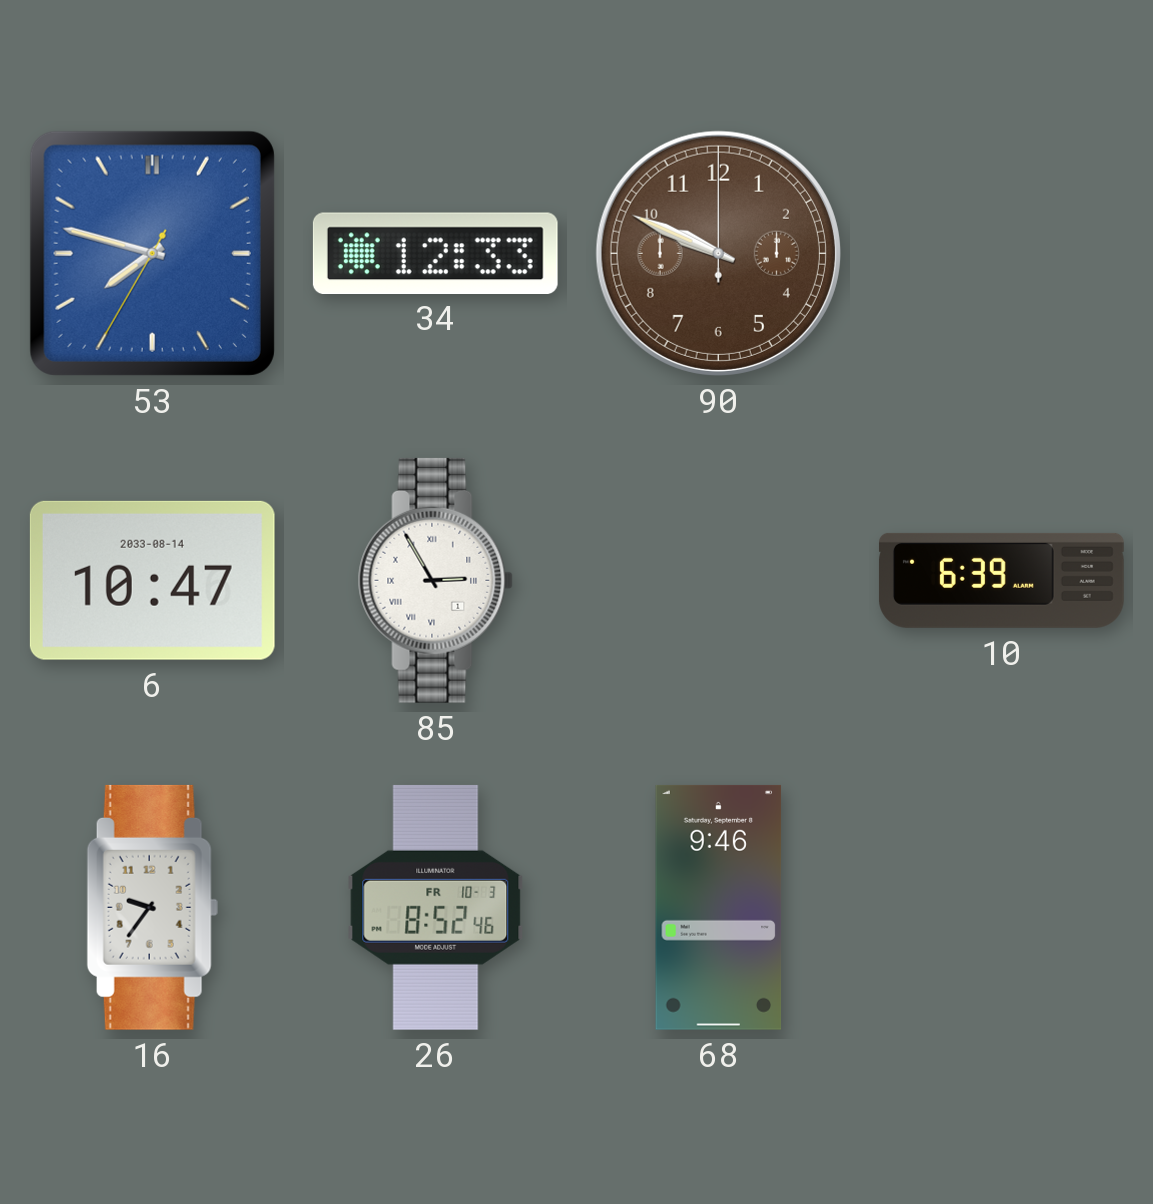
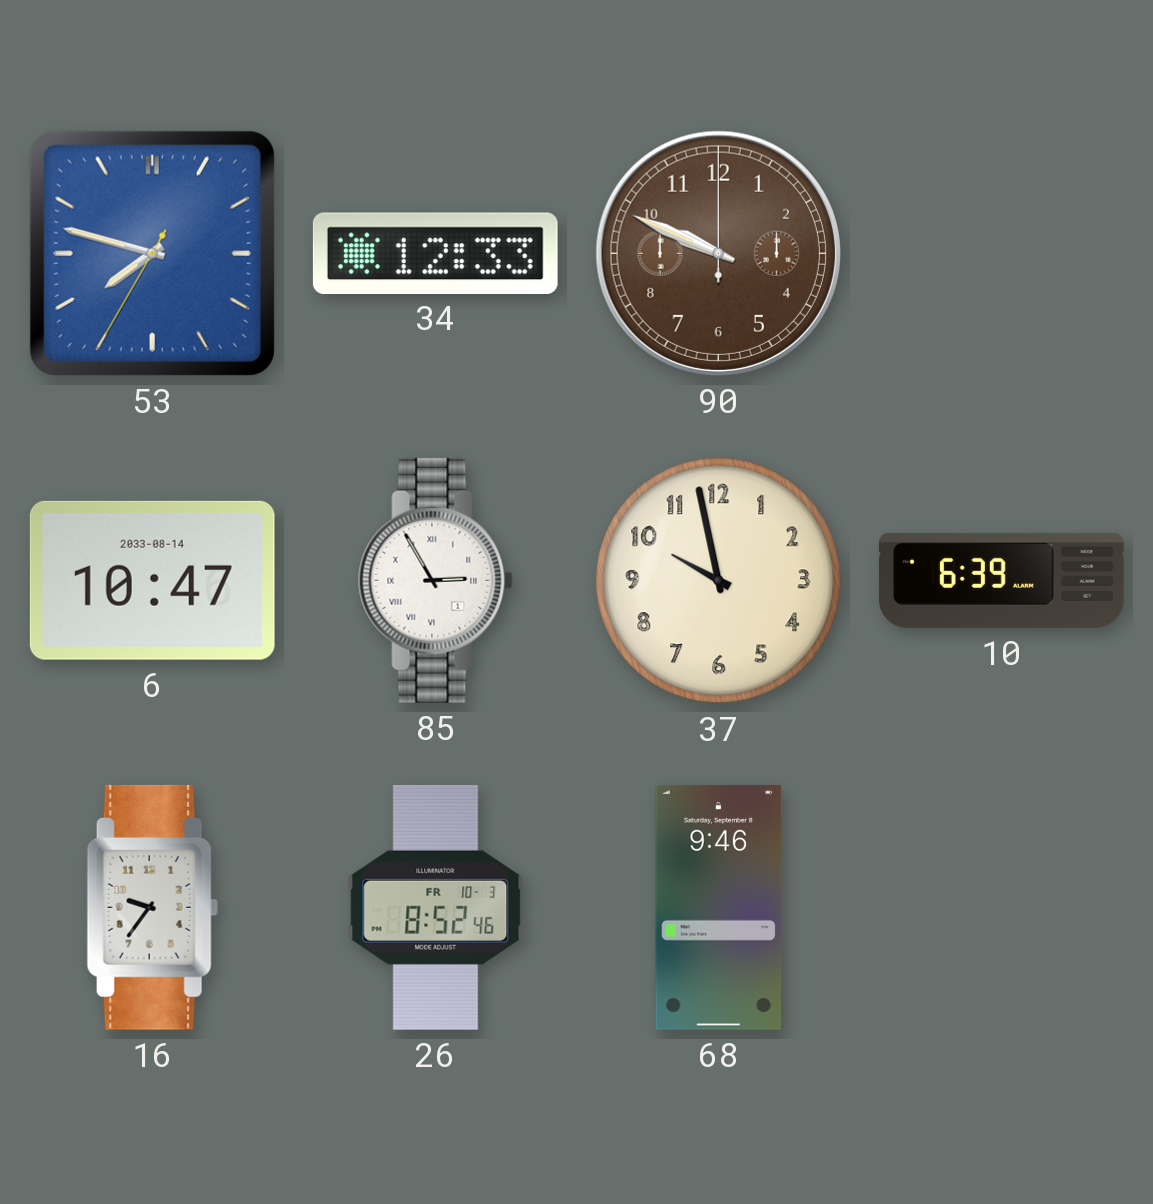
37: none -> 9:58 (719, 581)
